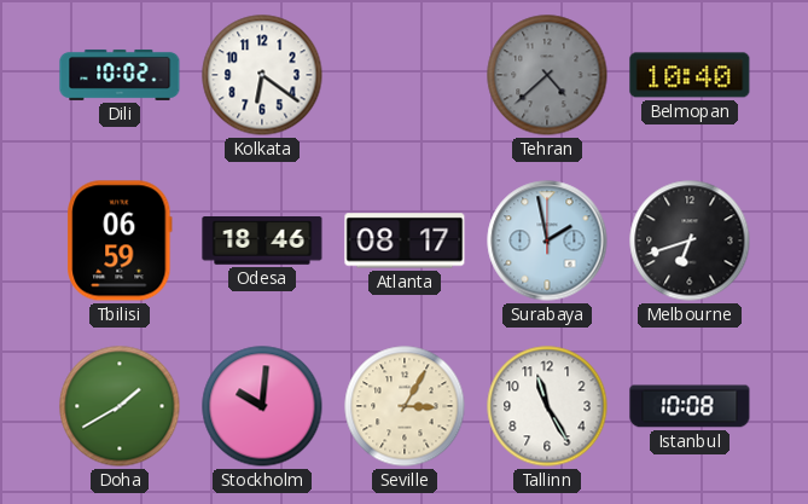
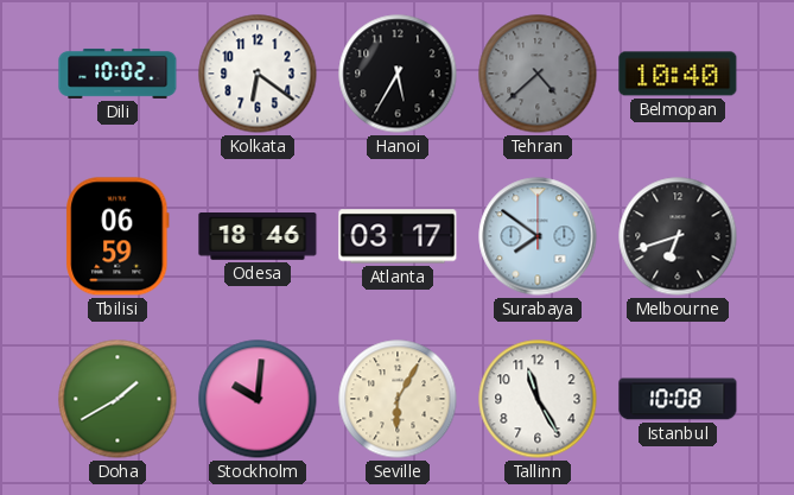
Hanoi: none -> 5:35 (398, 74)
Atlanta: 08:17 -> 03:17 (398, 236)
Surabaya: 1:58 -> 7:51 (538, 236)
Seville: 3:05 -> 6:05 (398, 399)
